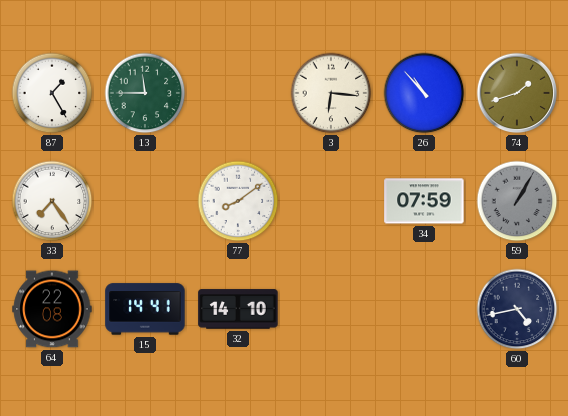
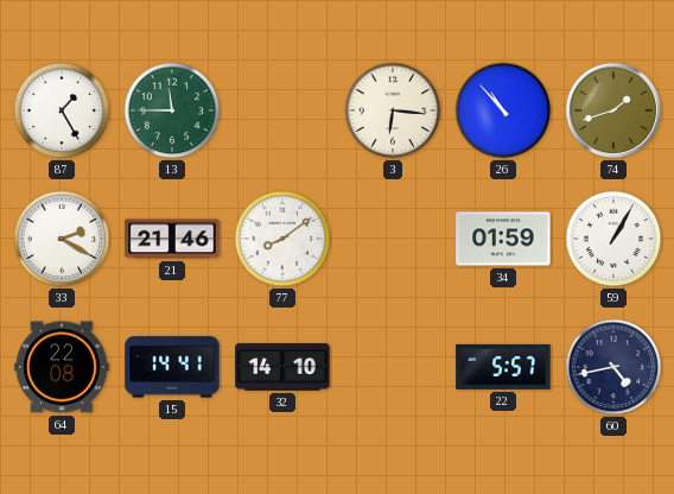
33: 7:24 -> 2:20 (62, 239)
21: none -> 21:46 (172, 239)
34: 07:59 -> 01:59 (503, 239)
59 dial: grey -> white (613, 239)
22: none -> 5:57 (503, 367)
